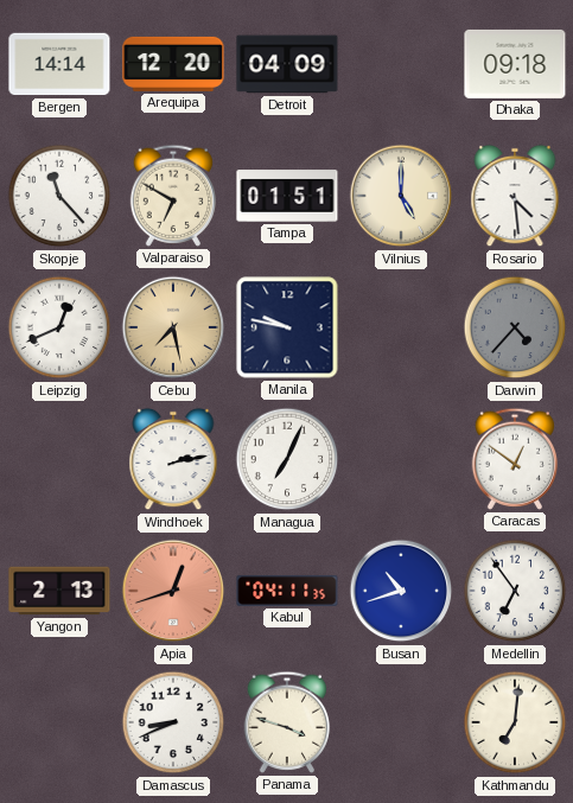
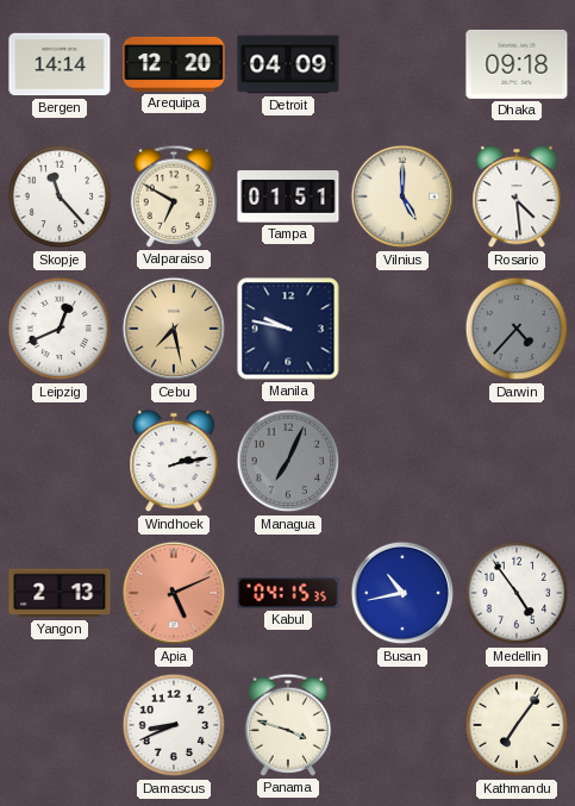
Managua dial: white -> grey (288, 461)
Caracas: 12:51 -> none (514, 459)
Apia: 12:42 -> 5:11 (174, 593)
Kabul: 04:11 -> 04:15 (288, 593)
Busan: 10:42 -> 10:43 (402, 593)
Medellin: 6:54 -> 4:54 (517, 593)
Kathmandu: 7:01 -> 7:06 (517, 725)
